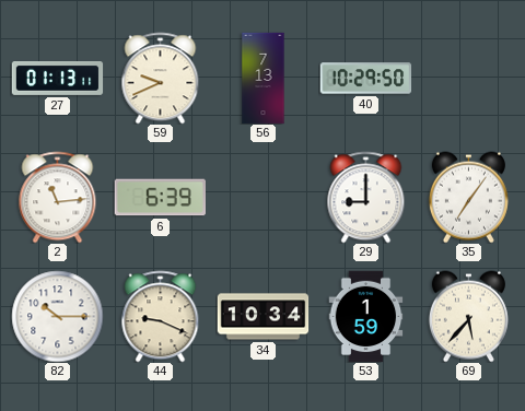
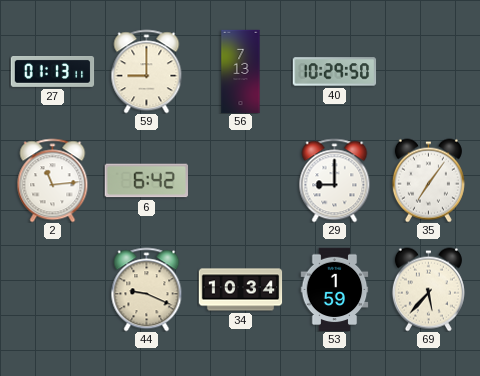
59: 9:41 -> 9:00 (147, 71)
6: 6:39 -> 6:42 (146, 181)
82: 10:15 -> none (57, 316)
